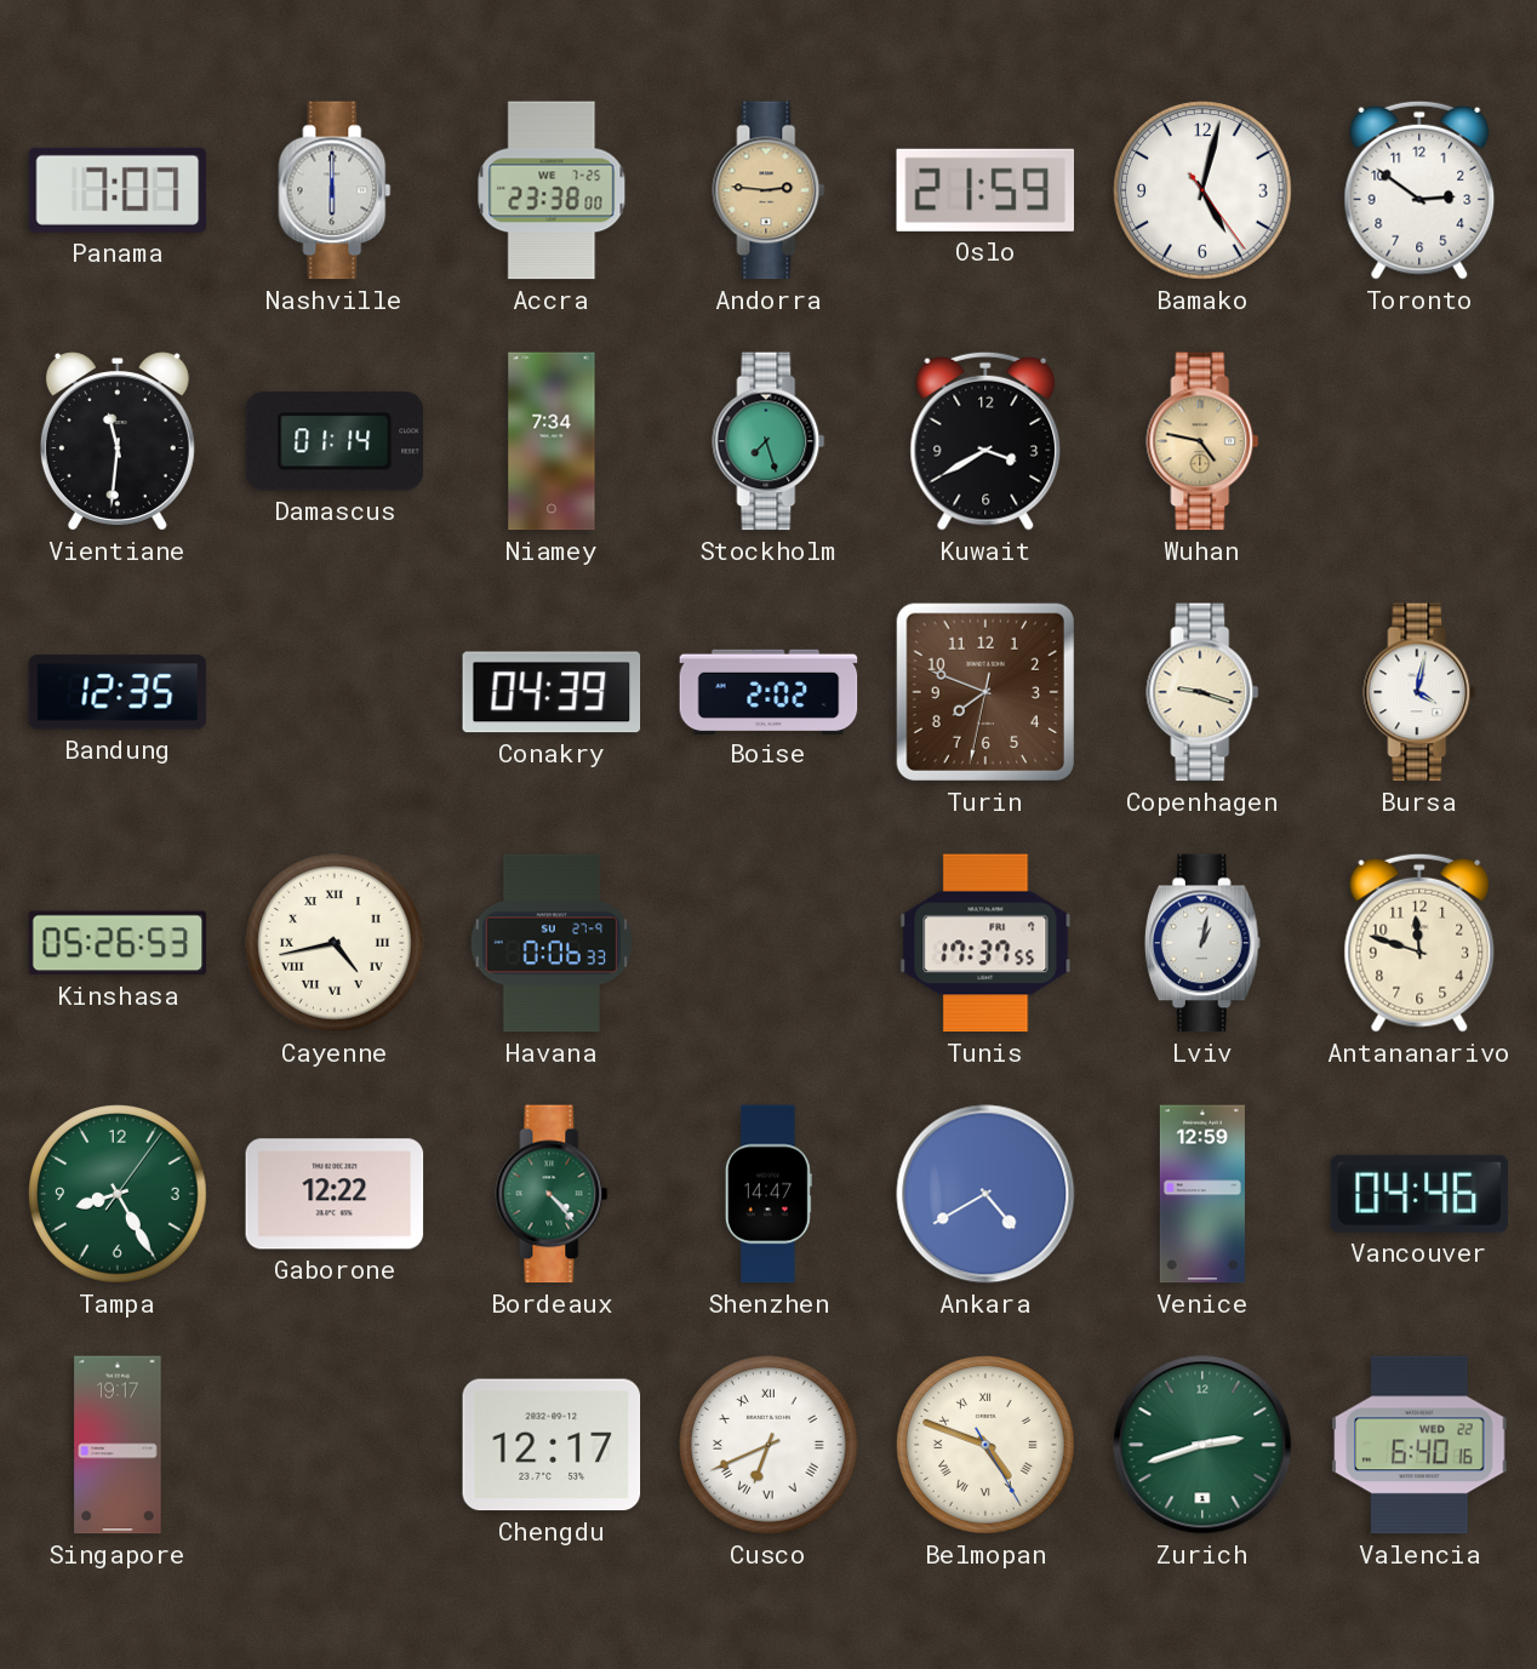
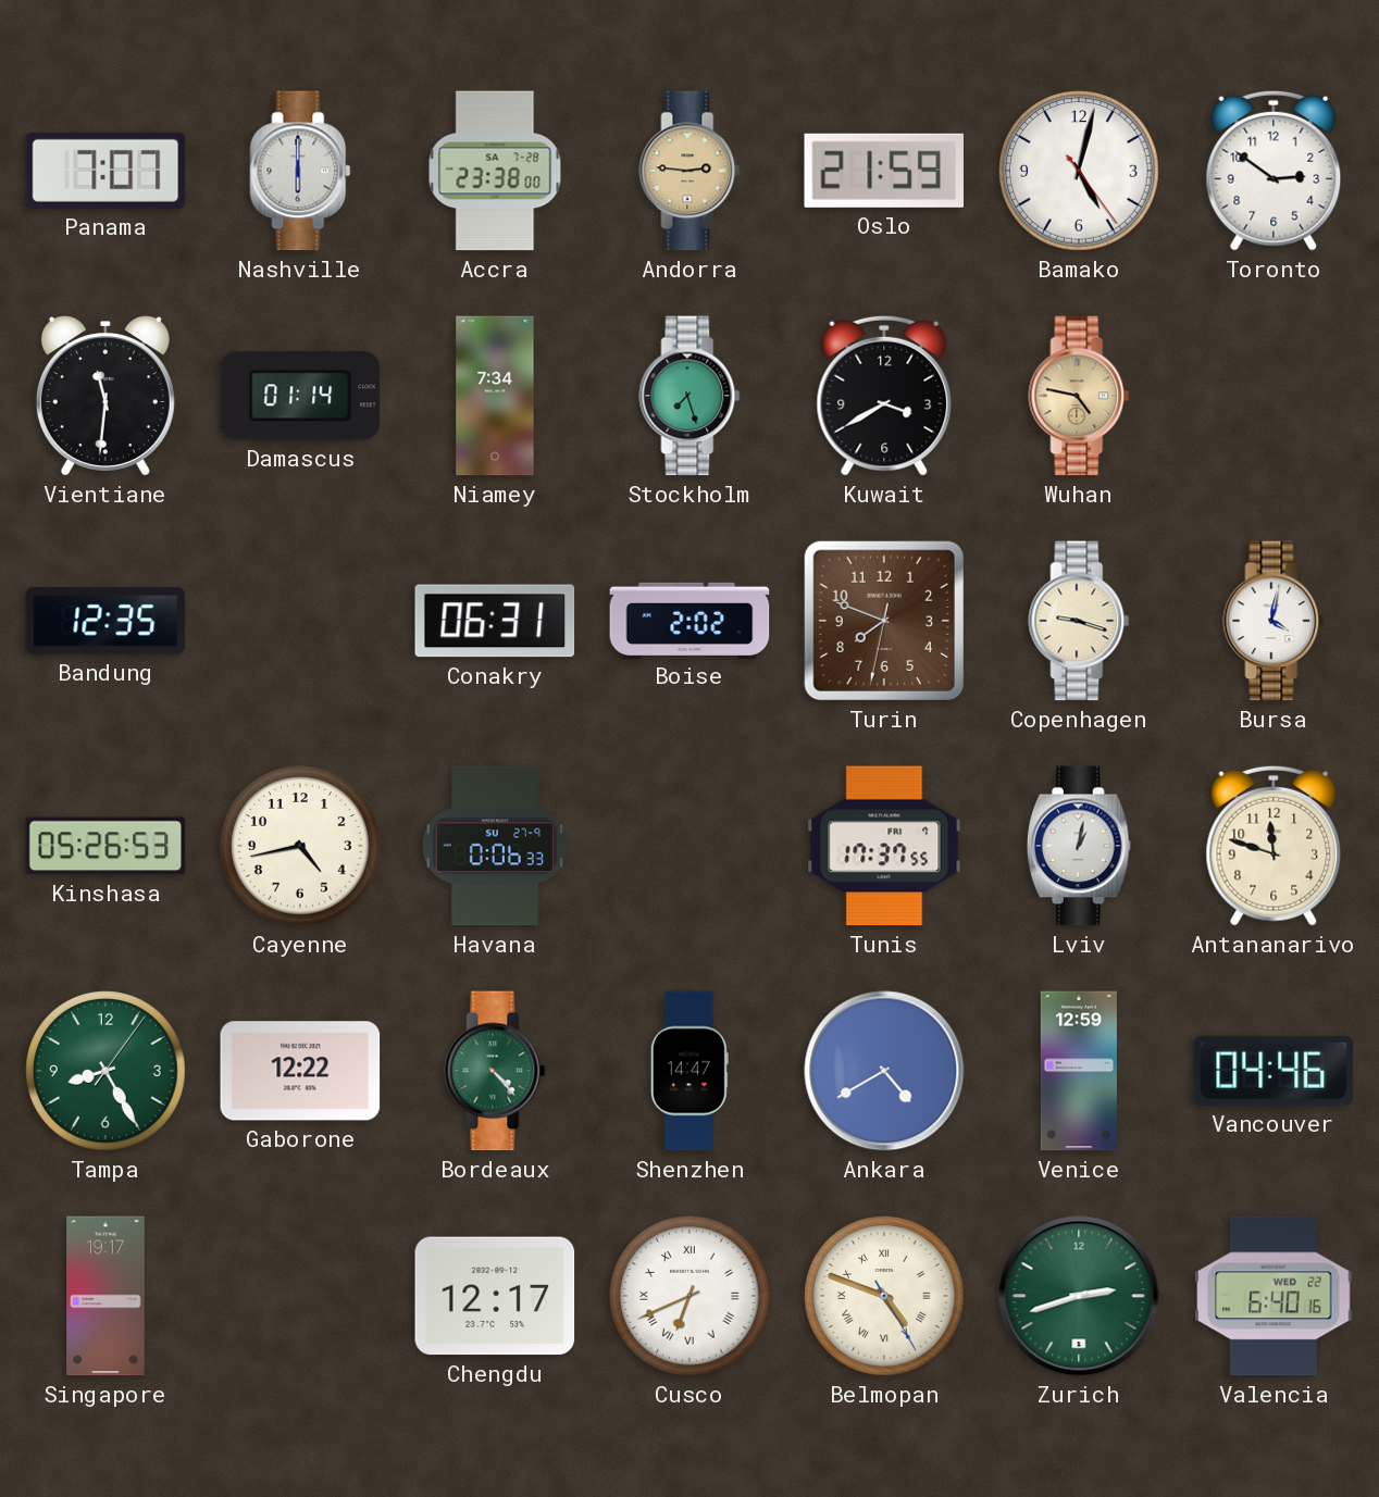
Accra date: WE 7-25 -> SA 7-28 (495, 171)
Conakry: 04:39 -> 06:31 (495, 621)
Cayenne numerals: Roman -> Arabic (300, 846)
